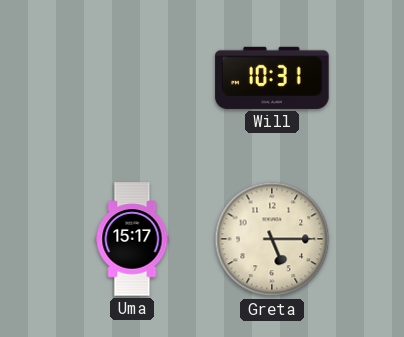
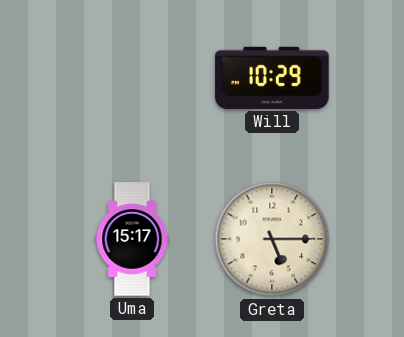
Will: 10:31 -> 10:29 (272, 78)
